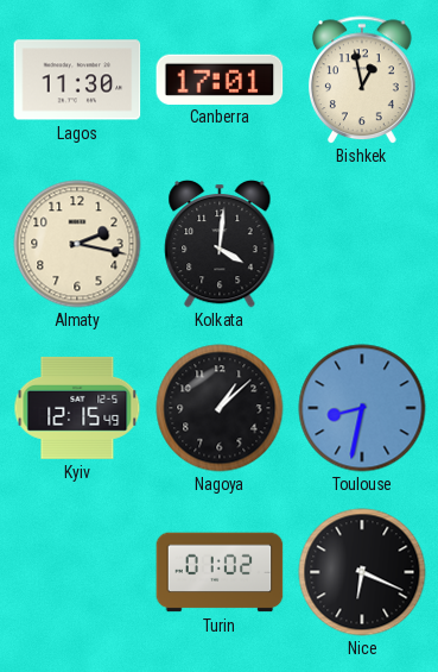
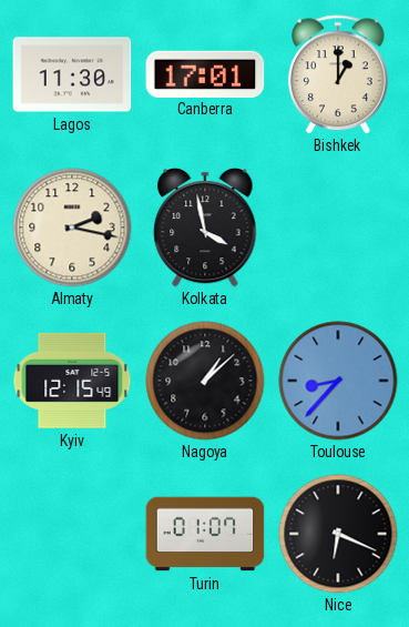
Bishkek: 12:58 -> 1:00 (339, 74)
Kolkata: 4:01 -> 3:58 (205, 227)
Toulouse: 8:32 -> 8:37 (338, 381)
Turin: 01:02 -> 01:07 (205, 534)
